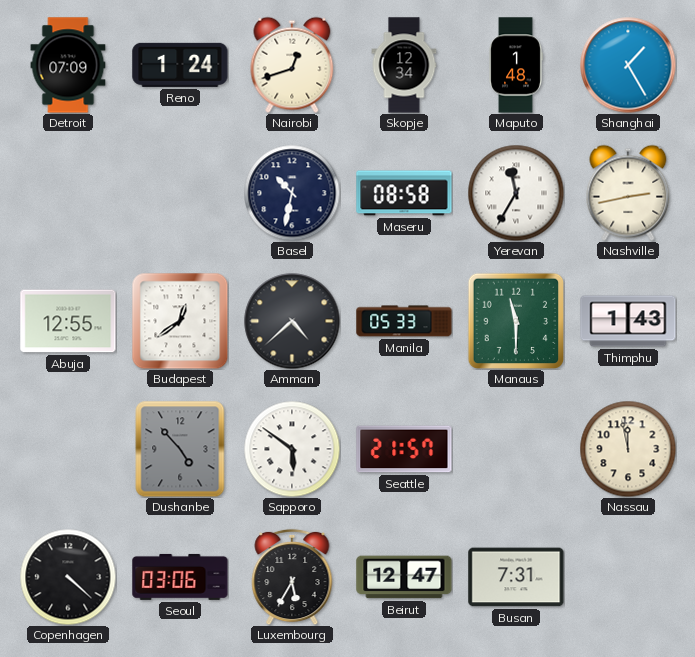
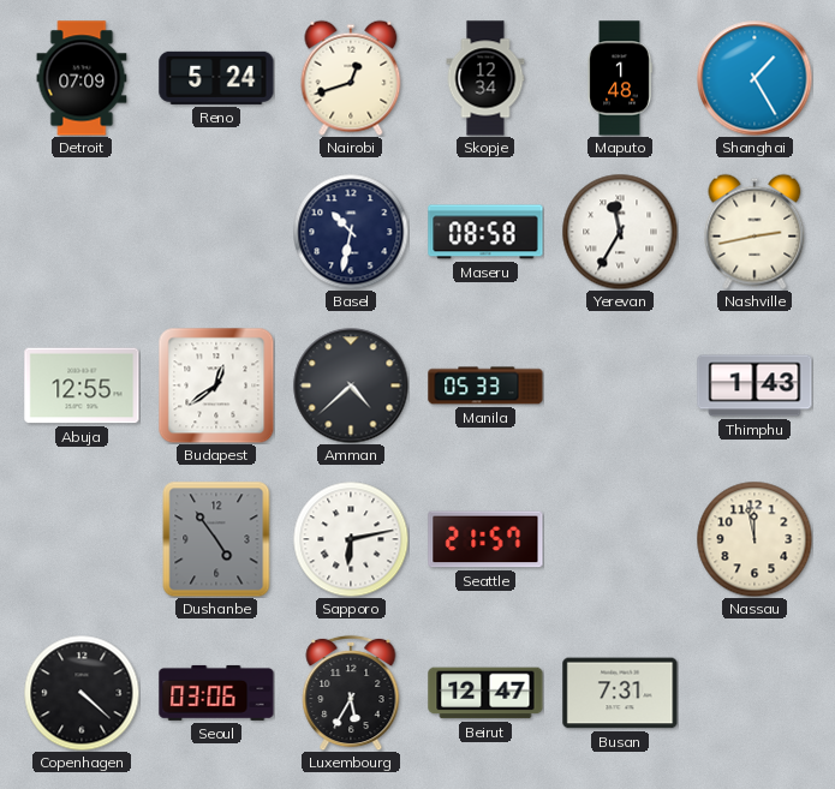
Reno: 1:24 -> 5:24 (216, 78)
Manaus: 11:30 -> none (515, 320)
Dushanbe: 4:53 -> 4:54 (216, 539)
Sapporo: 5:51 -> 6:13 (351, 539)
